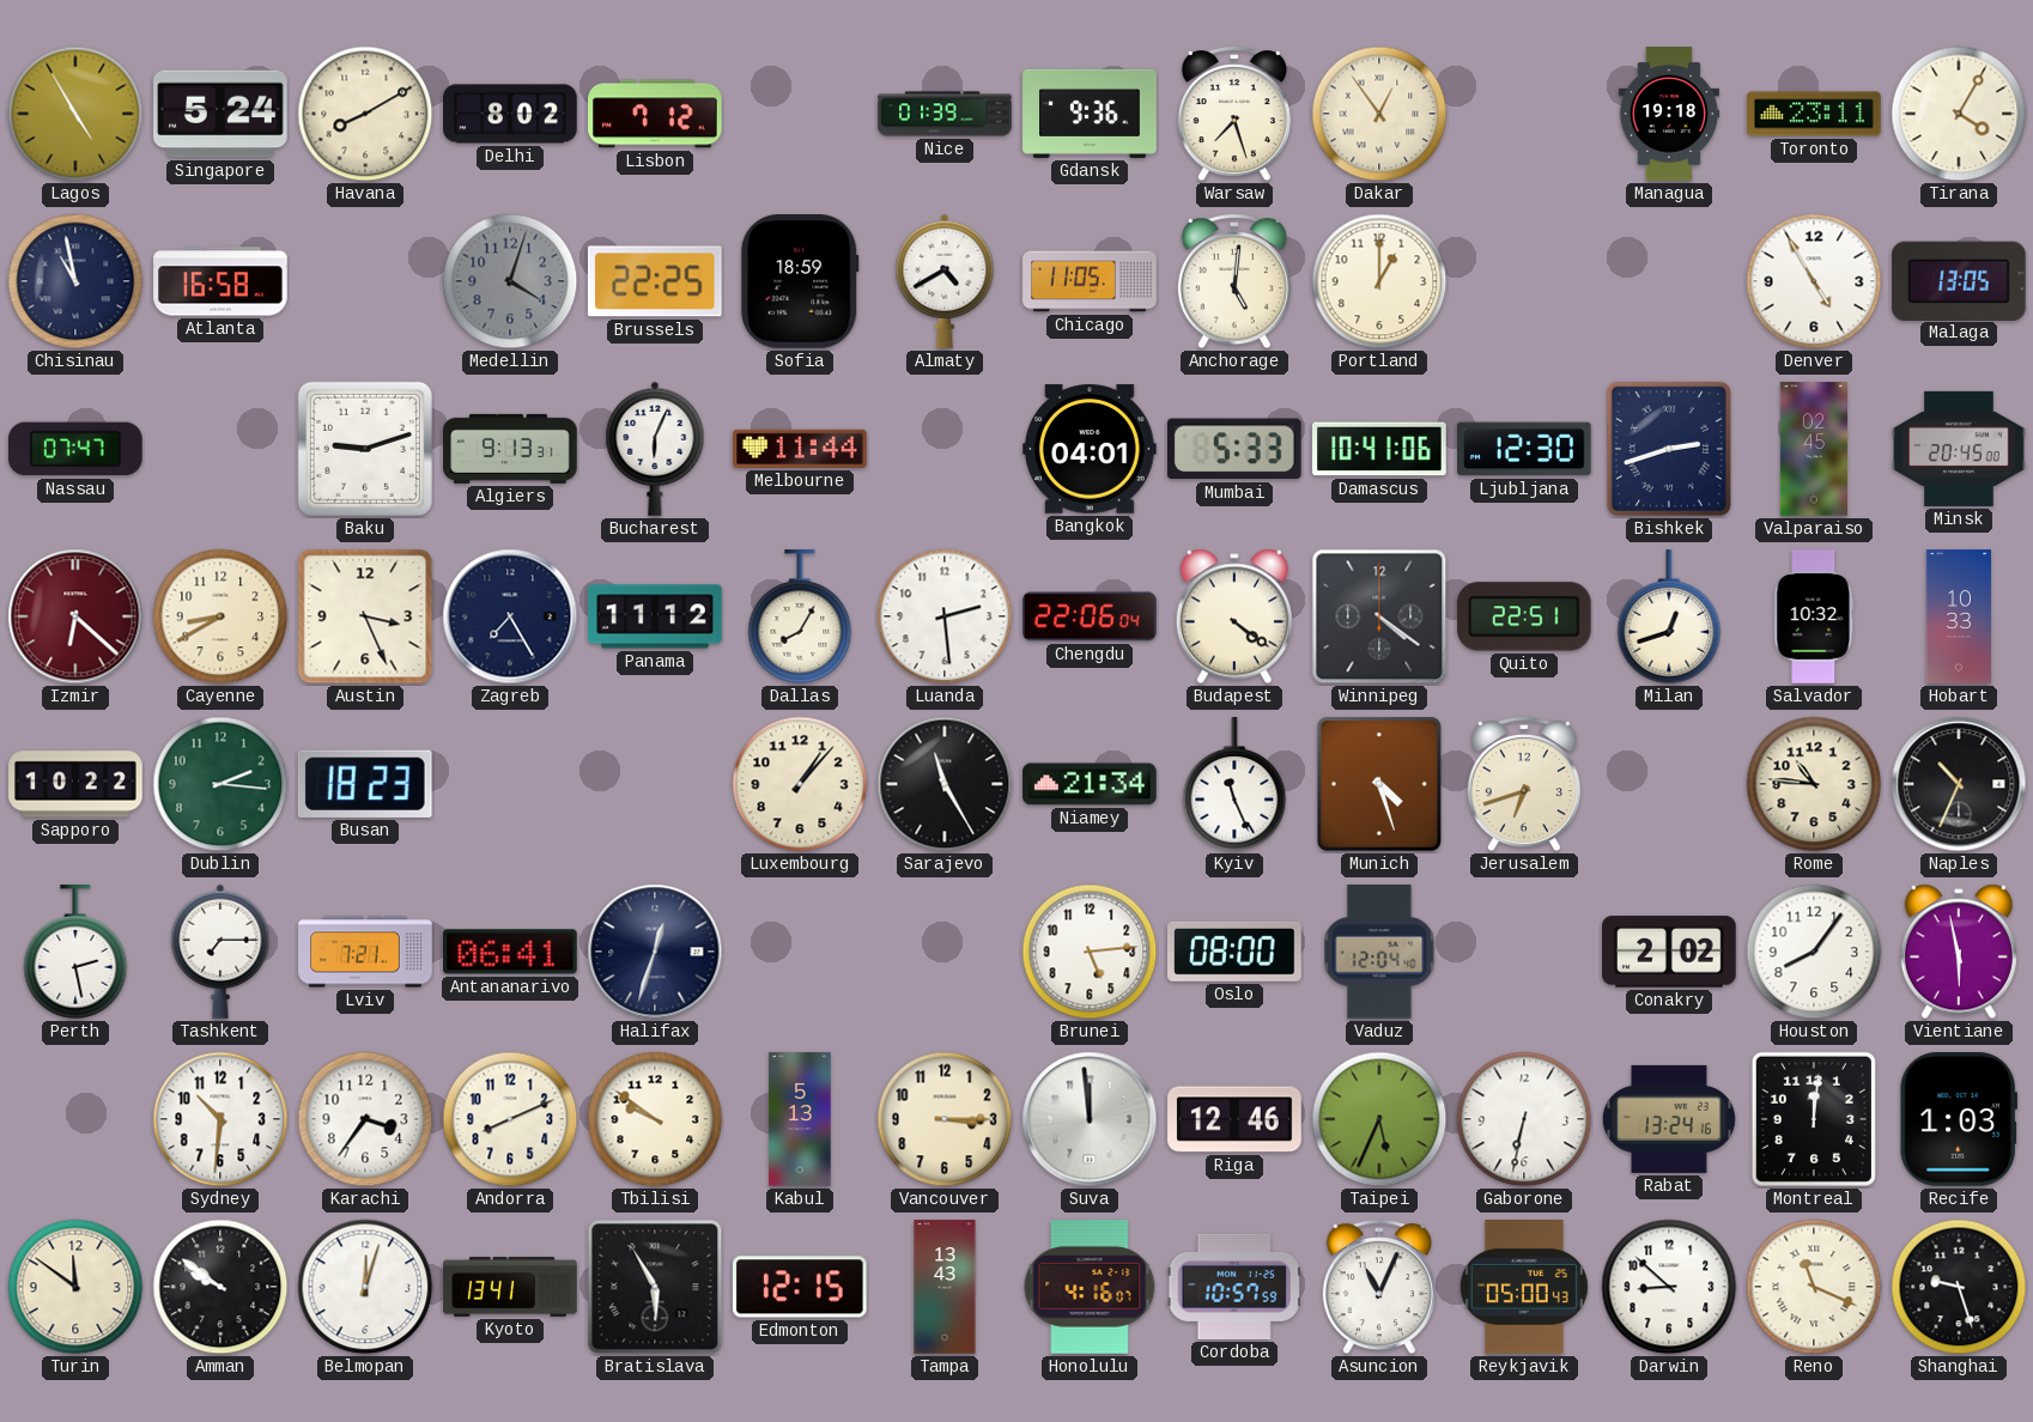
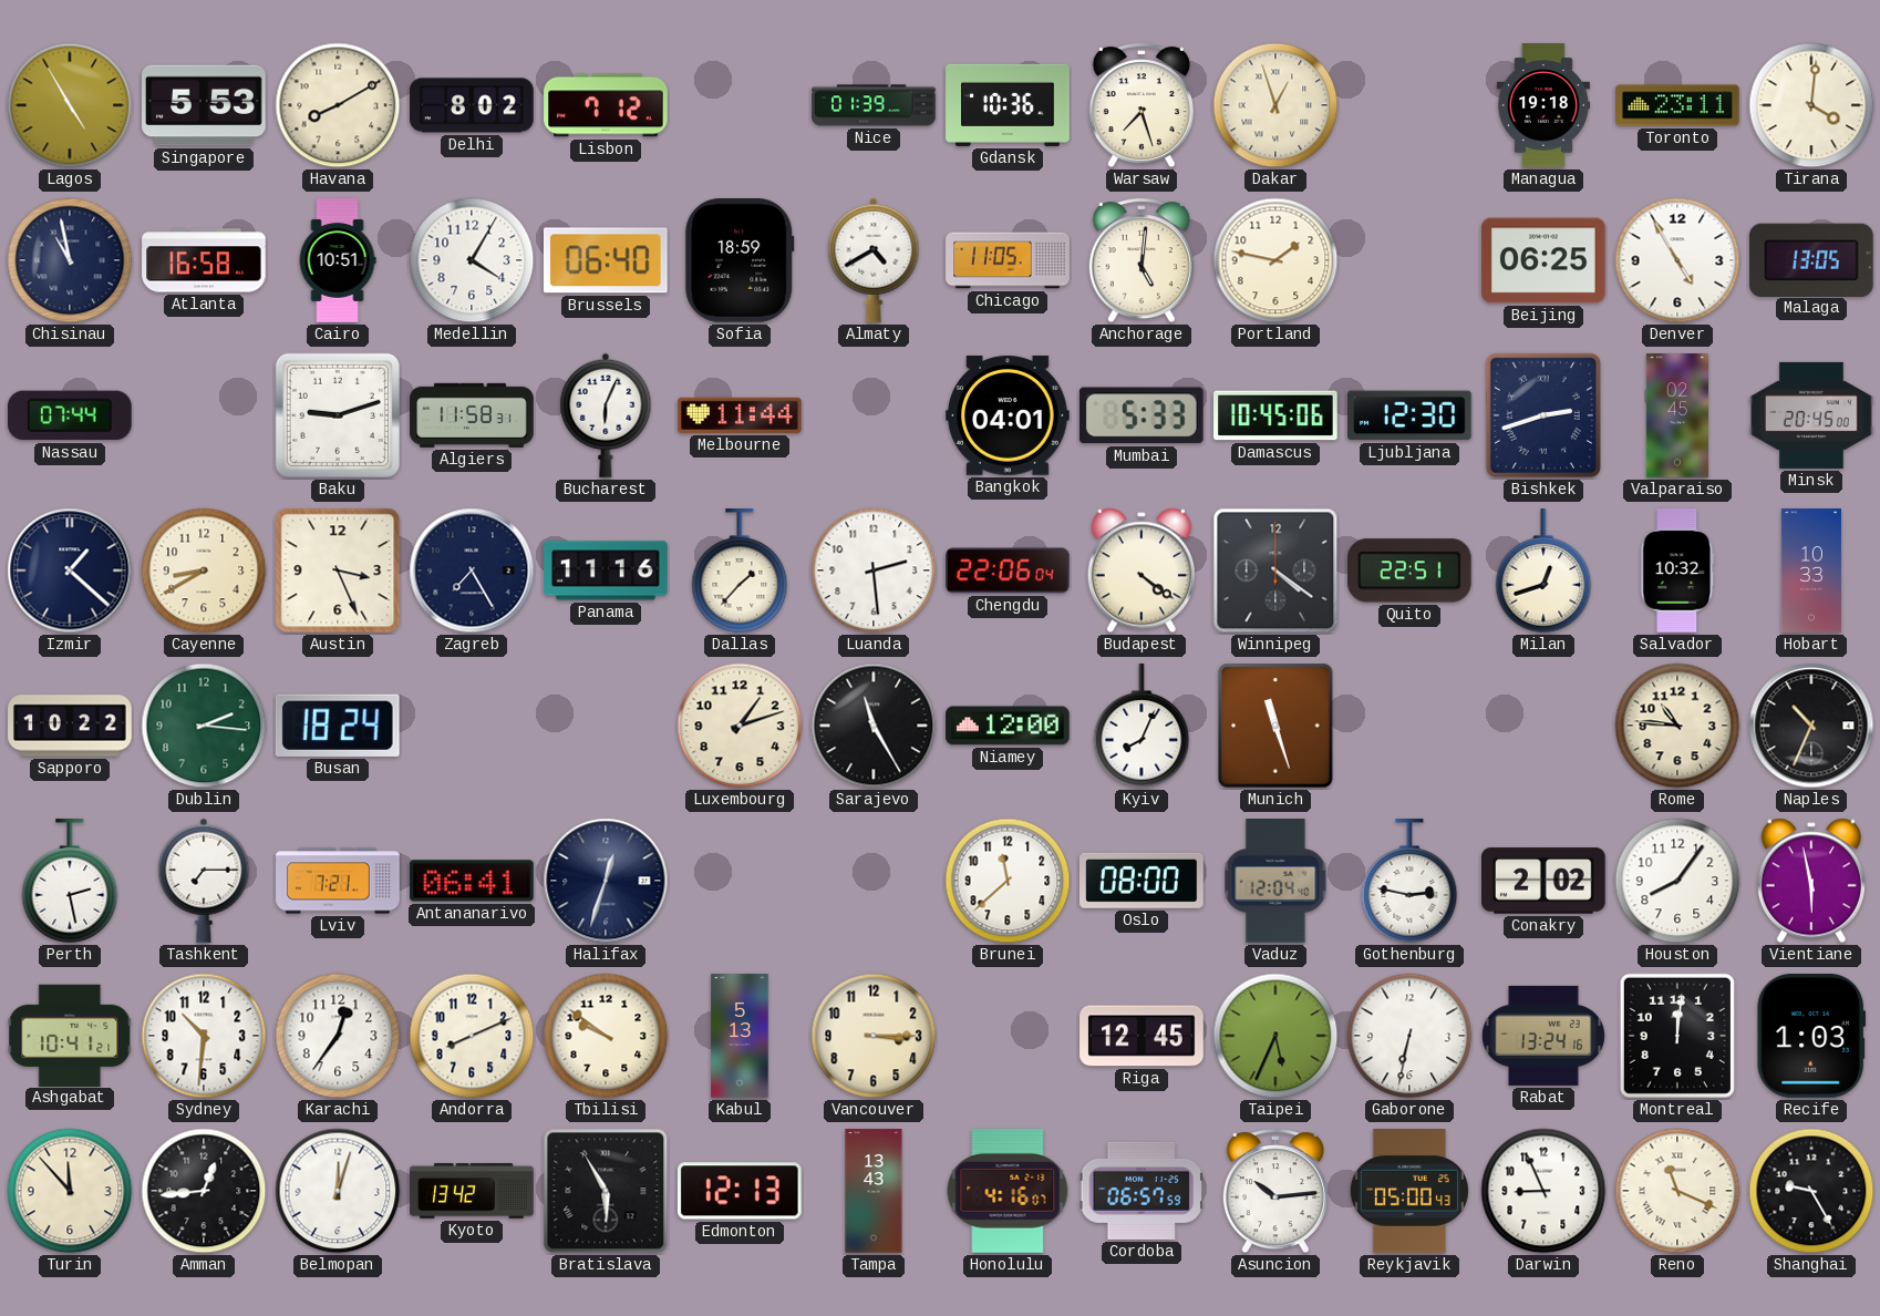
Singapore: 5:24 -> 5:53 (204, 105)
Gdansk: 9:36 -> 10:36 (1008, 105)
Dakar: 12:54 -> 12:57 (1275, 105)
Tirana: 4:05 -> 4:01 (1811, 105)
Cairo: none -> 10:51 (338, 260)
Medellin: 4:03 -> 4:05 (472, 260)
Medellin dial: grey -> white (472, 260)
Brussels: 22:25 -> 06:40 (606, 260)
Portland: 1:00 -> 1:47 (1275, 260)
Beijing: none -> 06:25 (1543, 260)
Nassau: 07:47 -> 07:44 (70, 415)
Algiers: 9:13 -> 11:58 (472, 415)
Damascus: 10:41 -> 10:45 (1275, 415)
Izmir: 6:22 -> 1:22 (70, 570)
Izmir dial: burgundy -> navy (70, 570)
Panama: 11:12 -> 11:16 (606, 570)
Dallas: 8:05 -> 1:37 (740, 572)
Busan: 18:23 -> 18:24 (338, 726)
Luxembourg: 1:07 -> 1:12 (740, 726)
Niamey: 21:34 -> 12:00 (1008, 726)
Kyiv: 11:26 -> 8:04 (1142, 727)
Munich: 4:27 -> 11:27 (1275, 726)
Jerusalem: 6:42 -> none (1524, 784)
Brunei: 5:14 -> 11:38 (1008, 881)
Gothenburg: none -> 2:47 (1409, 882)
Ashgabat: none -> 10:41 (70, 1035)
Karachi: 3:36 -> 12:36 (338, 1036)
Suva: 11:59 -> none (1090, 1119)
Riga: 12:46 -> 12:45 (1142, 1036)
Turin: 11:51 -> 11:53 (70, 1191)
Amman: 9:51 -> 12:44 (204, 1191)
Kyoto: 13:41 -> 13:42 (472, 1192)
Edmonton: 12:15 -> 12:13 (741, 1191)
Cordoba: 10:57 -> 06:57 (1142, 1191)
Asuncion: 11:04 -> 10:14 (1275, 1191)
Darwin: 8:52 -> 8:56 (1543, 1191)
Shanghai: 9:27 -> 9:25 (1811, 1191)
